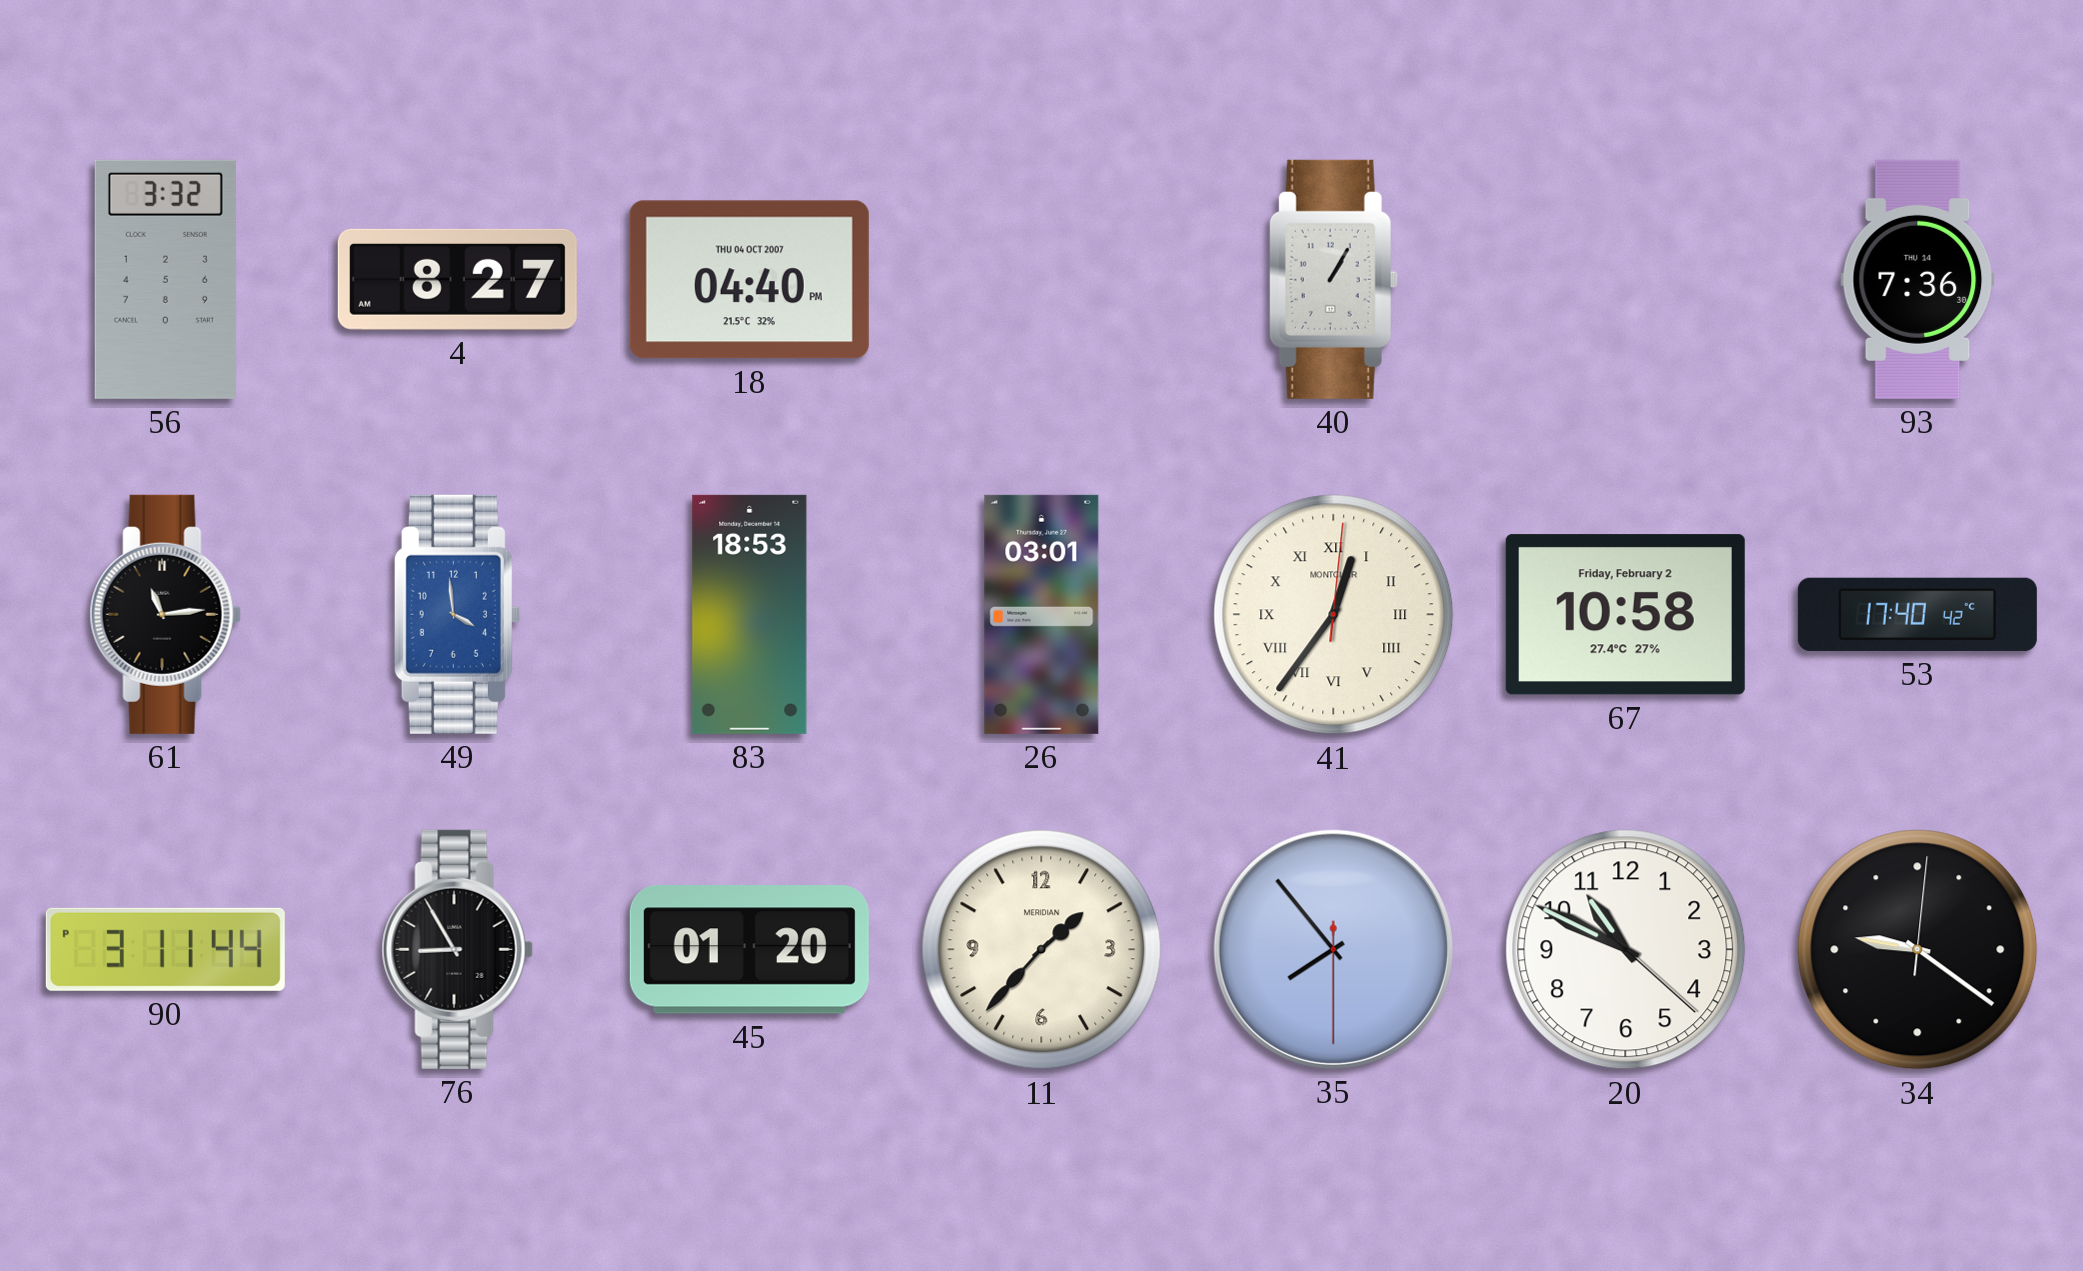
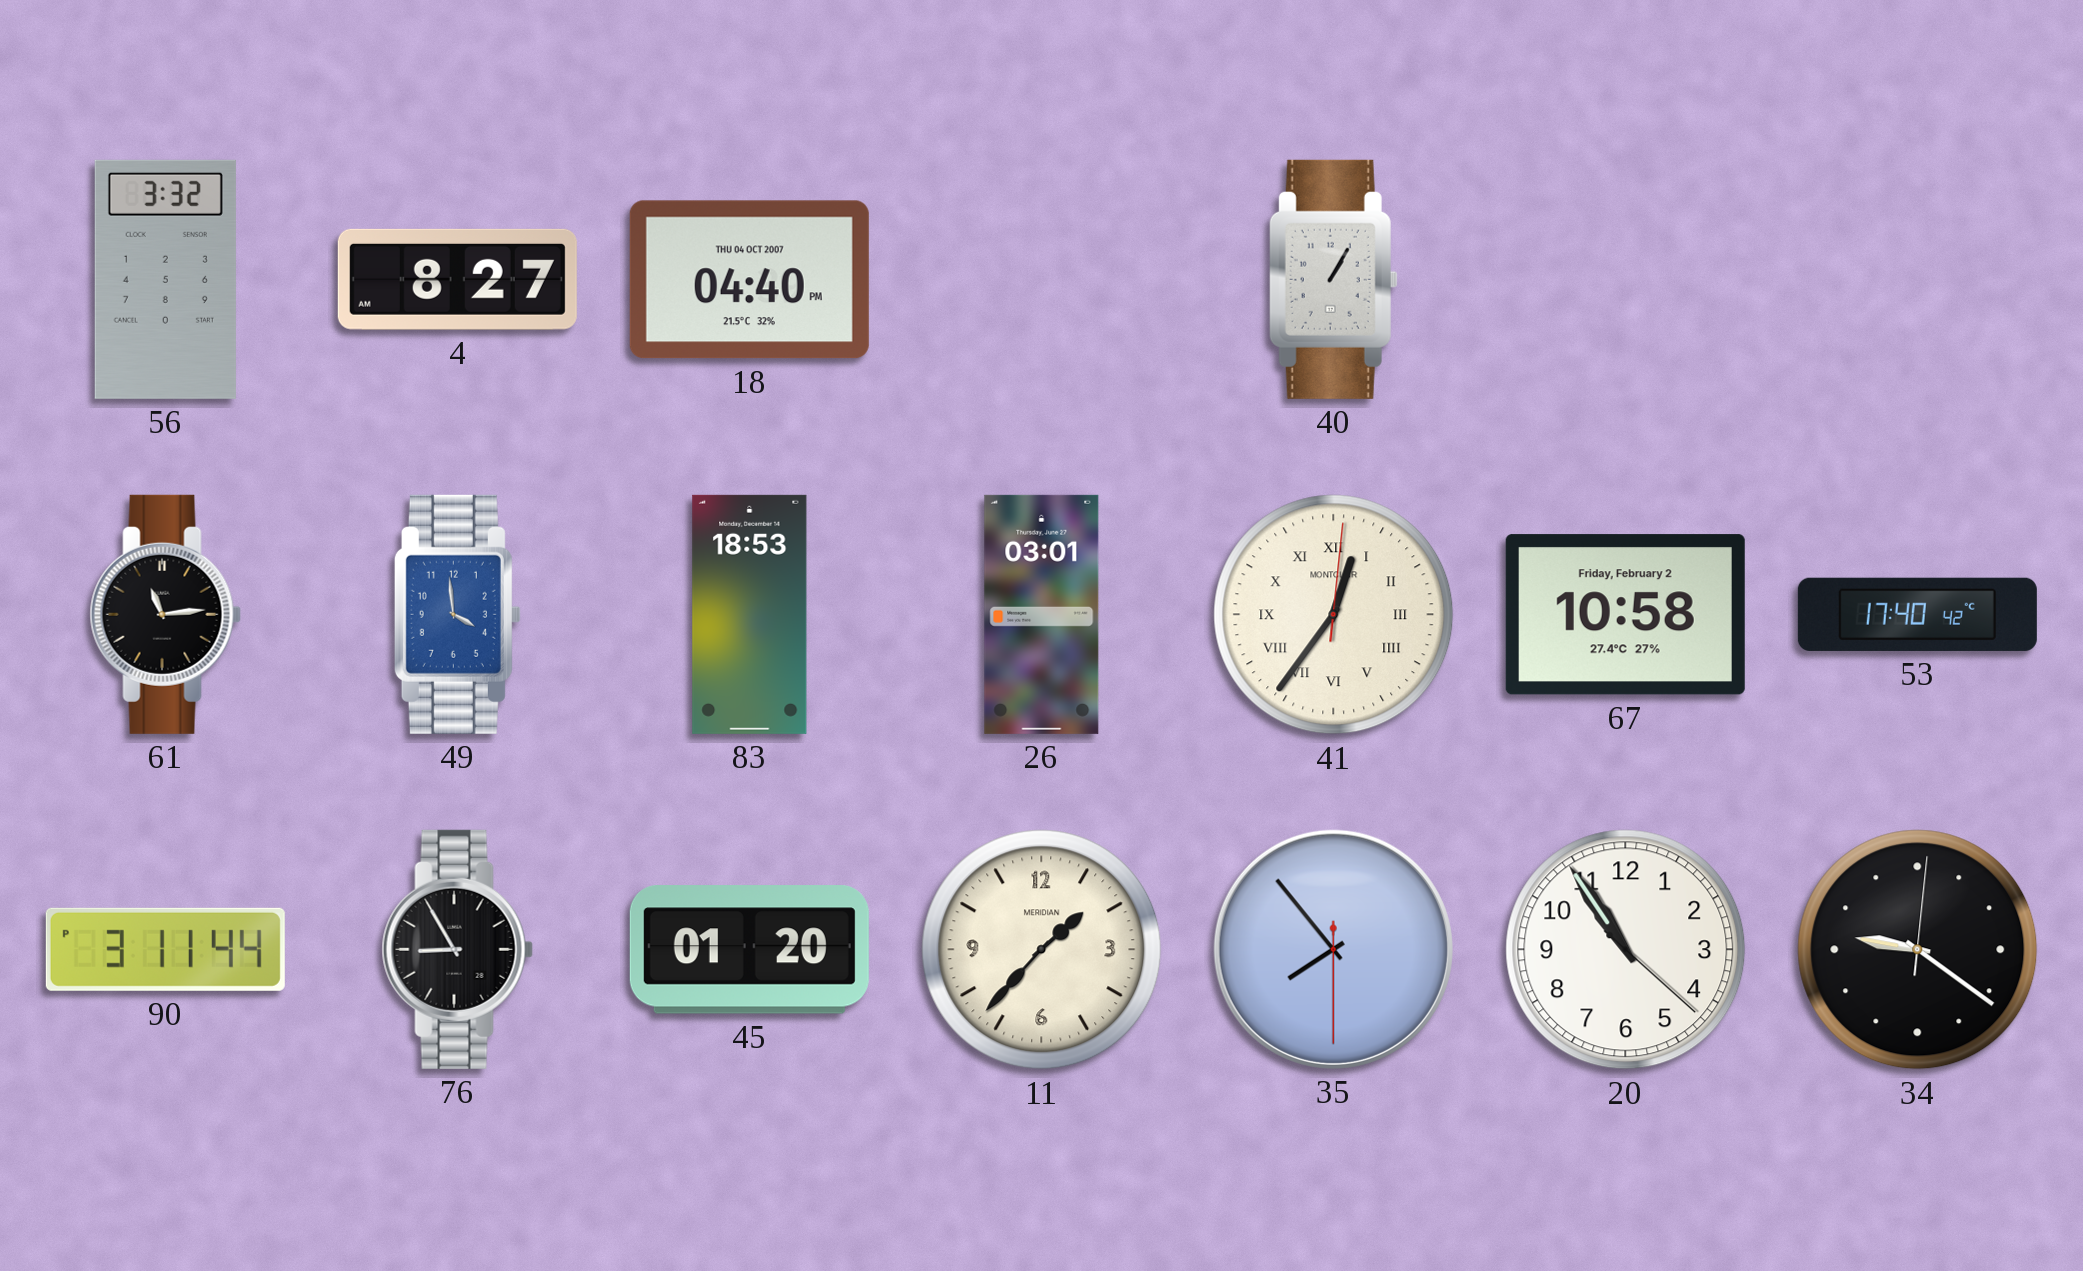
93: 7:36 -> none (1918, 279)
20: 10:49 -> 10:54 (1626, 950)
